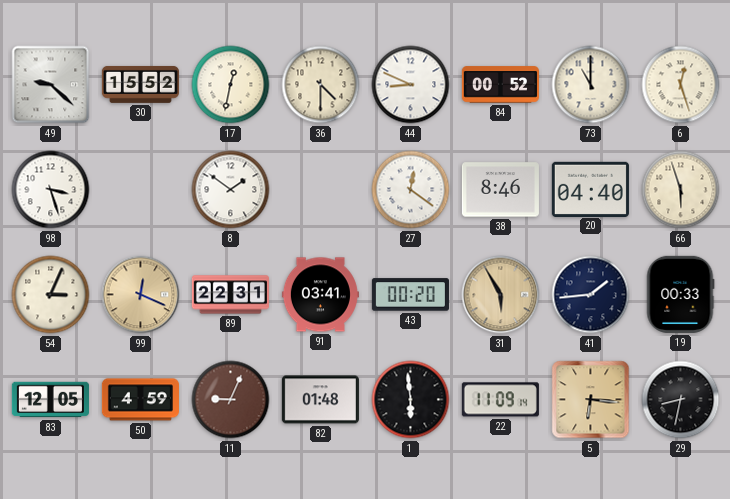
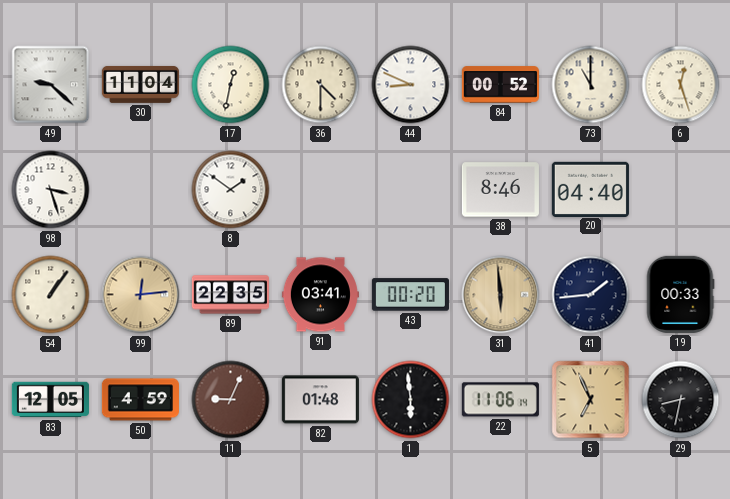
30: 15:52 -> 11:04 (140, 84)
27: 12:21 -> none (411, 190)
66: 5:57 -> none (681, 190)
54: 3:04 -> 1:06 (51, 295)
99: 12:19 -> 12:14 (141, 295)
89: 22:31 -> 22:35 (230, 295)
31: 5:55 -> 5:59 (501, 295)
22: 11:09 -> 11:06 (500, 400)
5: 6:16 -> 6:56 (591, 400)
